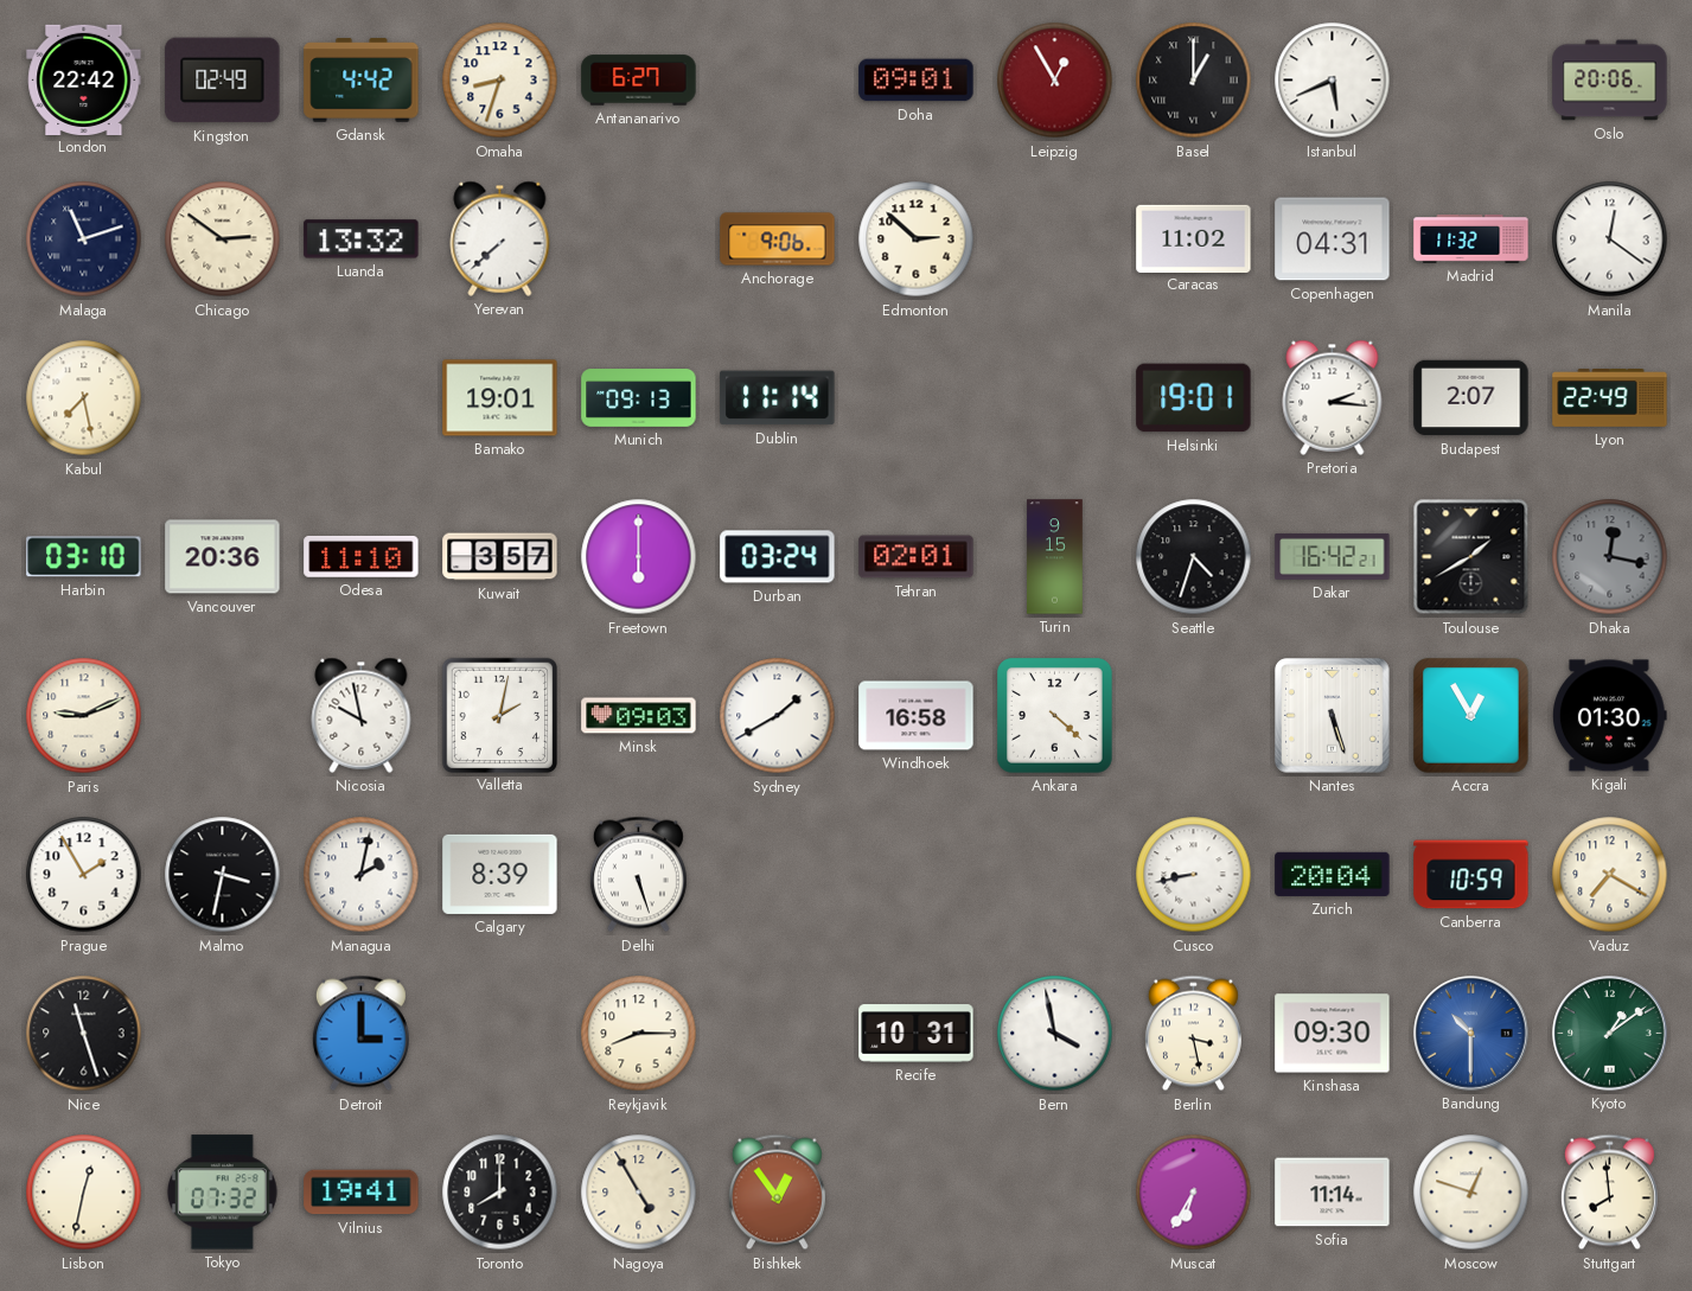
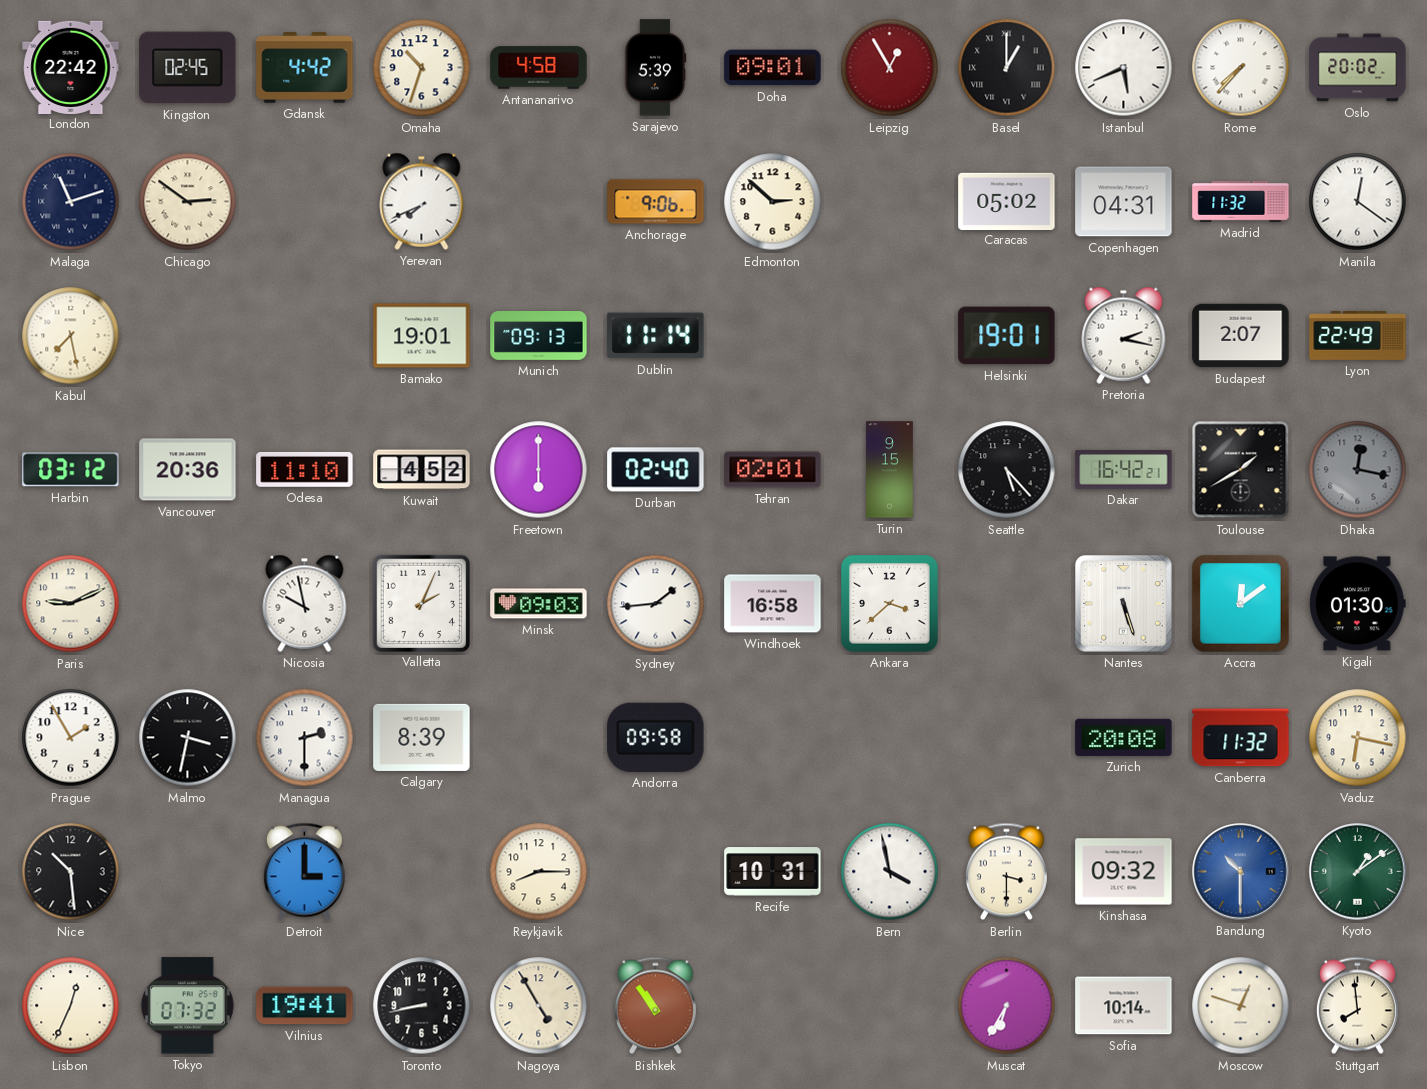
Kingston: 02:49 -> 02:45 (188, 68)
Omaha: 8:33 -> 10:33 (422, 68)
Antananarivo: 6:27 -> 4:58 (539, 68)
Sarajevo: none -> 5:39 (656, 68)
Rome: none -> 7:37 (1241, 68)
Oslo: 20:06 -> 20:02 (1358, 68)
Luanda: 13:32 -> none (362, 239)
Yerevan: 7:38 -> 7:41 (422, 201)
Caracas: 11:02 -> 05:02 (1007, 201)
Pretoria: 2:16 -> 2:17 (1124, 335)
Harbin: 03:10 -> 03:12 (71, 470)
Kuwait: 3:57 -> 4:52 (422, 470)
Durban: 03:24 -> 02:40 (656, 470)
Seattle: 4:33 -> 5:23 (1007, 470)
Valletta: 2:02 -> 2:04 (421, 603)
Sydney: 1:40 -> 1:44 (656, 604)
Ankara: 4:22 -> 3:38 (890, 604)
Accra: 12:55 -> 12:09 (1241, 604)
Managua: 2:02 -> 2:30 (305, 738)
Delhi: 5:27 -> none (638, 875)
Andorra: none -> 09:58 (656, 737)
Cusco: 8:43 -> none (1194, 875)
Zurich: 20:04 -> 20:08 (1124, 737)
Canberra: 10:59 -> 11:32 (1241, 738)
Vaduz: 7:20 -> 6:17 (1358, 738)
Nice: 11:27 -> 10:29 (71, 872)
Berlin: 3:28 -> 3:30 (1006, 872)
Kinshasa: 09:30 -> 09:32 (1124, 872)
Lisbon: 12:32 -> 12:34 (71, 1006)
Toronto: 8:00 -> 8:43 (422, 1006)
Bishkek: 12:54 -> 10:54 (655, 1006)
Sofia: 11:14 -> 10:14 (1124, 1006)
